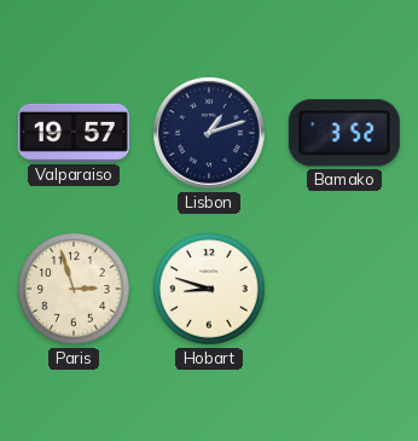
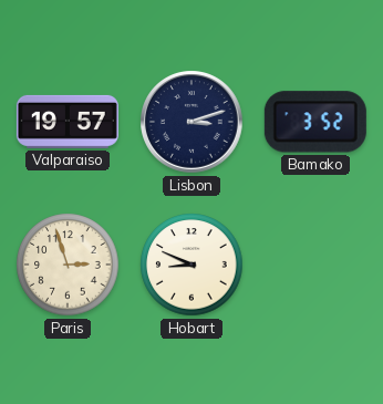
Lisbon: 1:12 -> 3:12 (191, 122)
Hobart: 8:48 -> 8:49 (191, 265)
